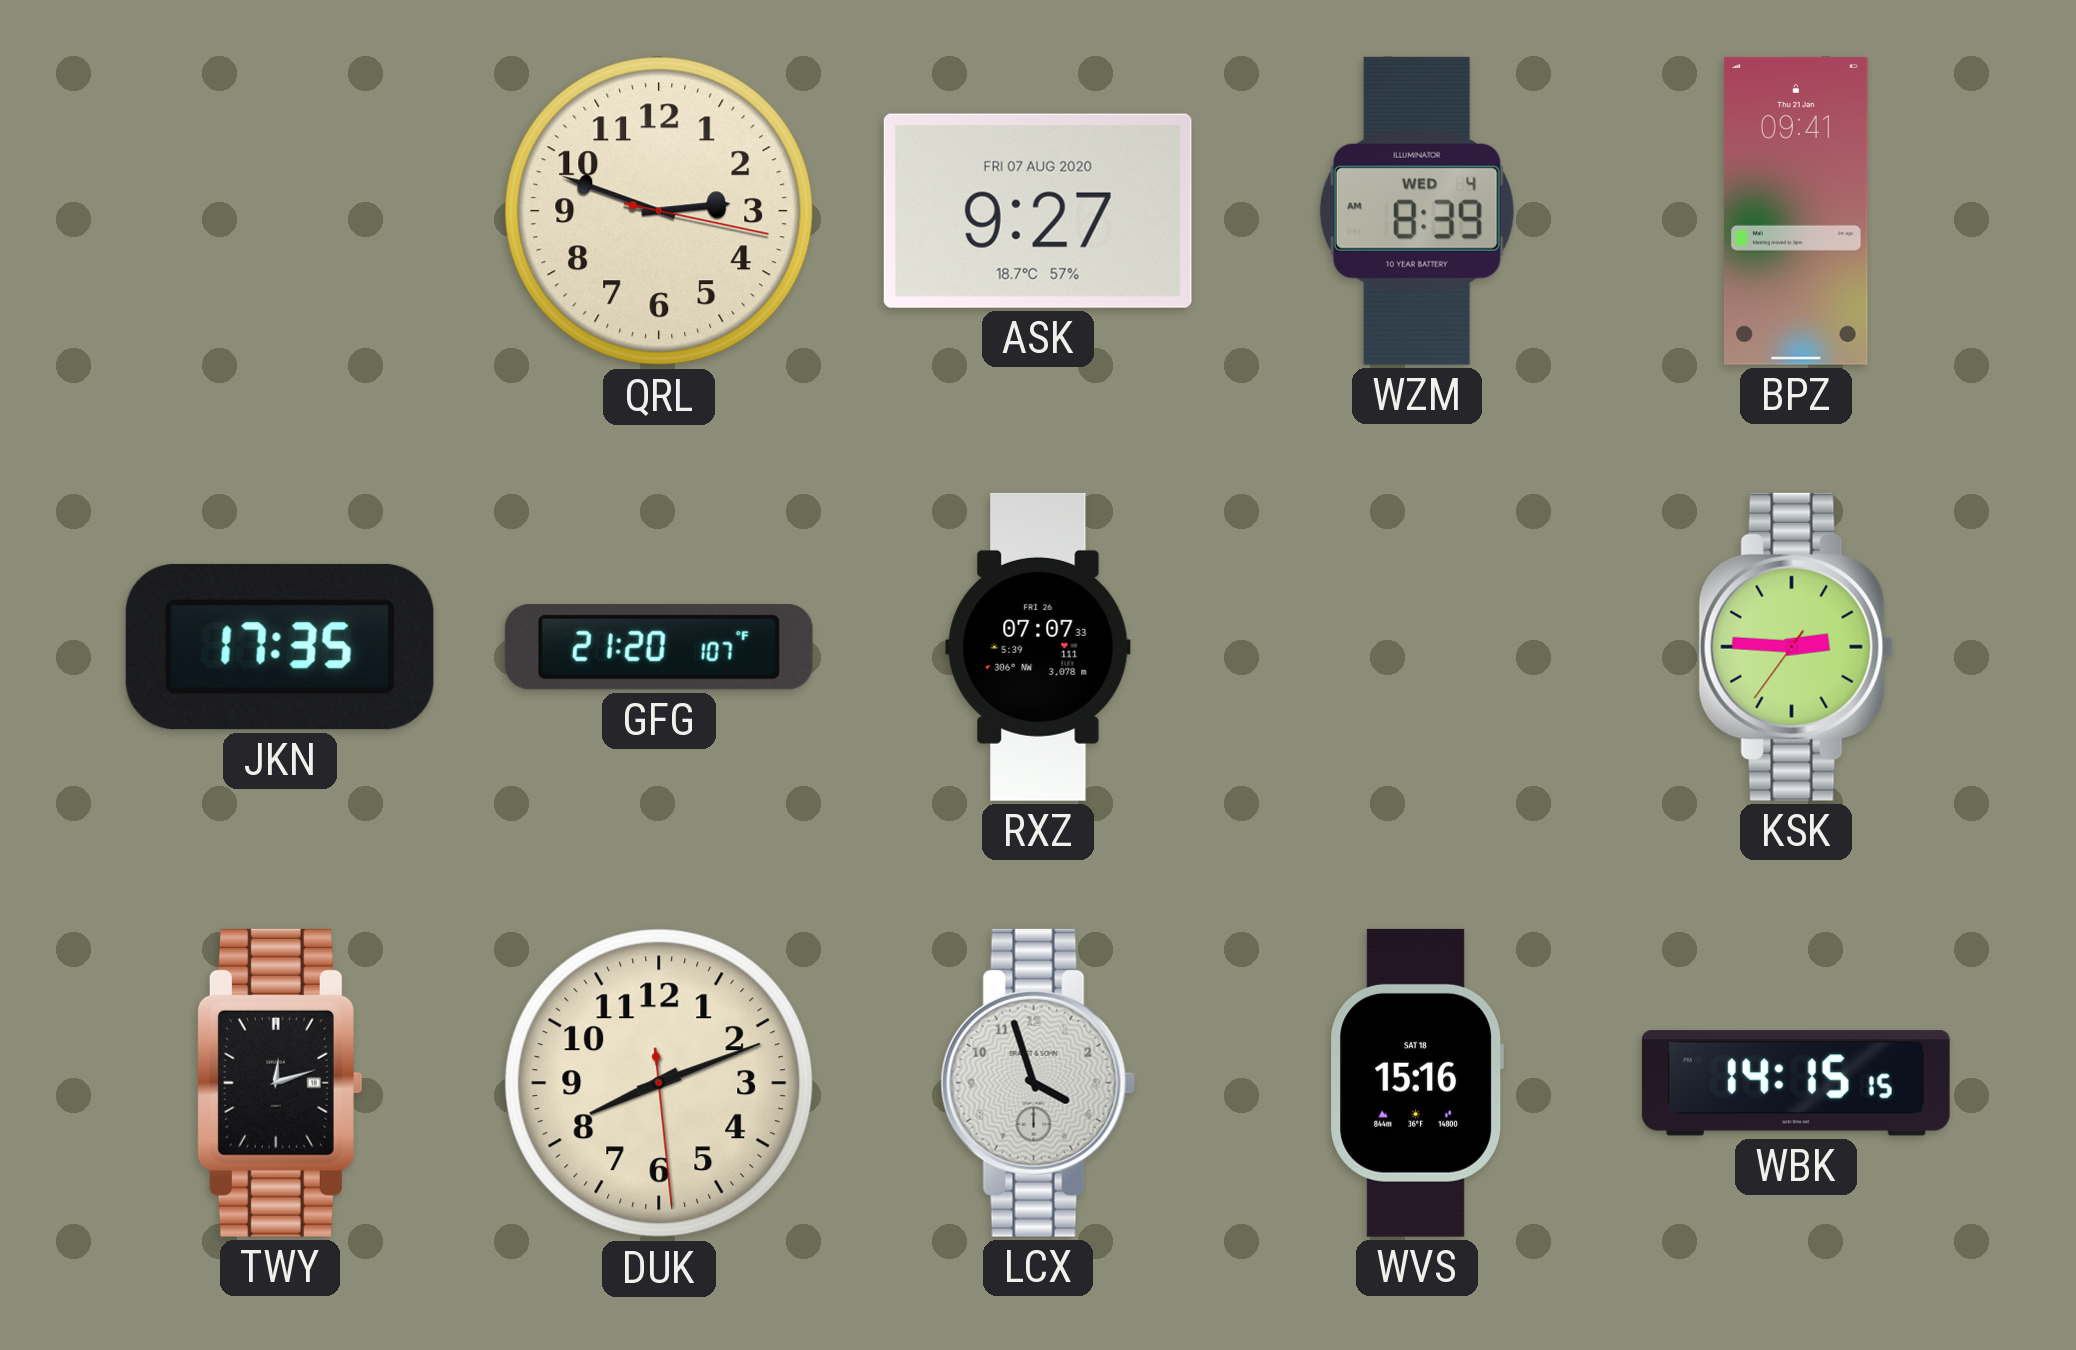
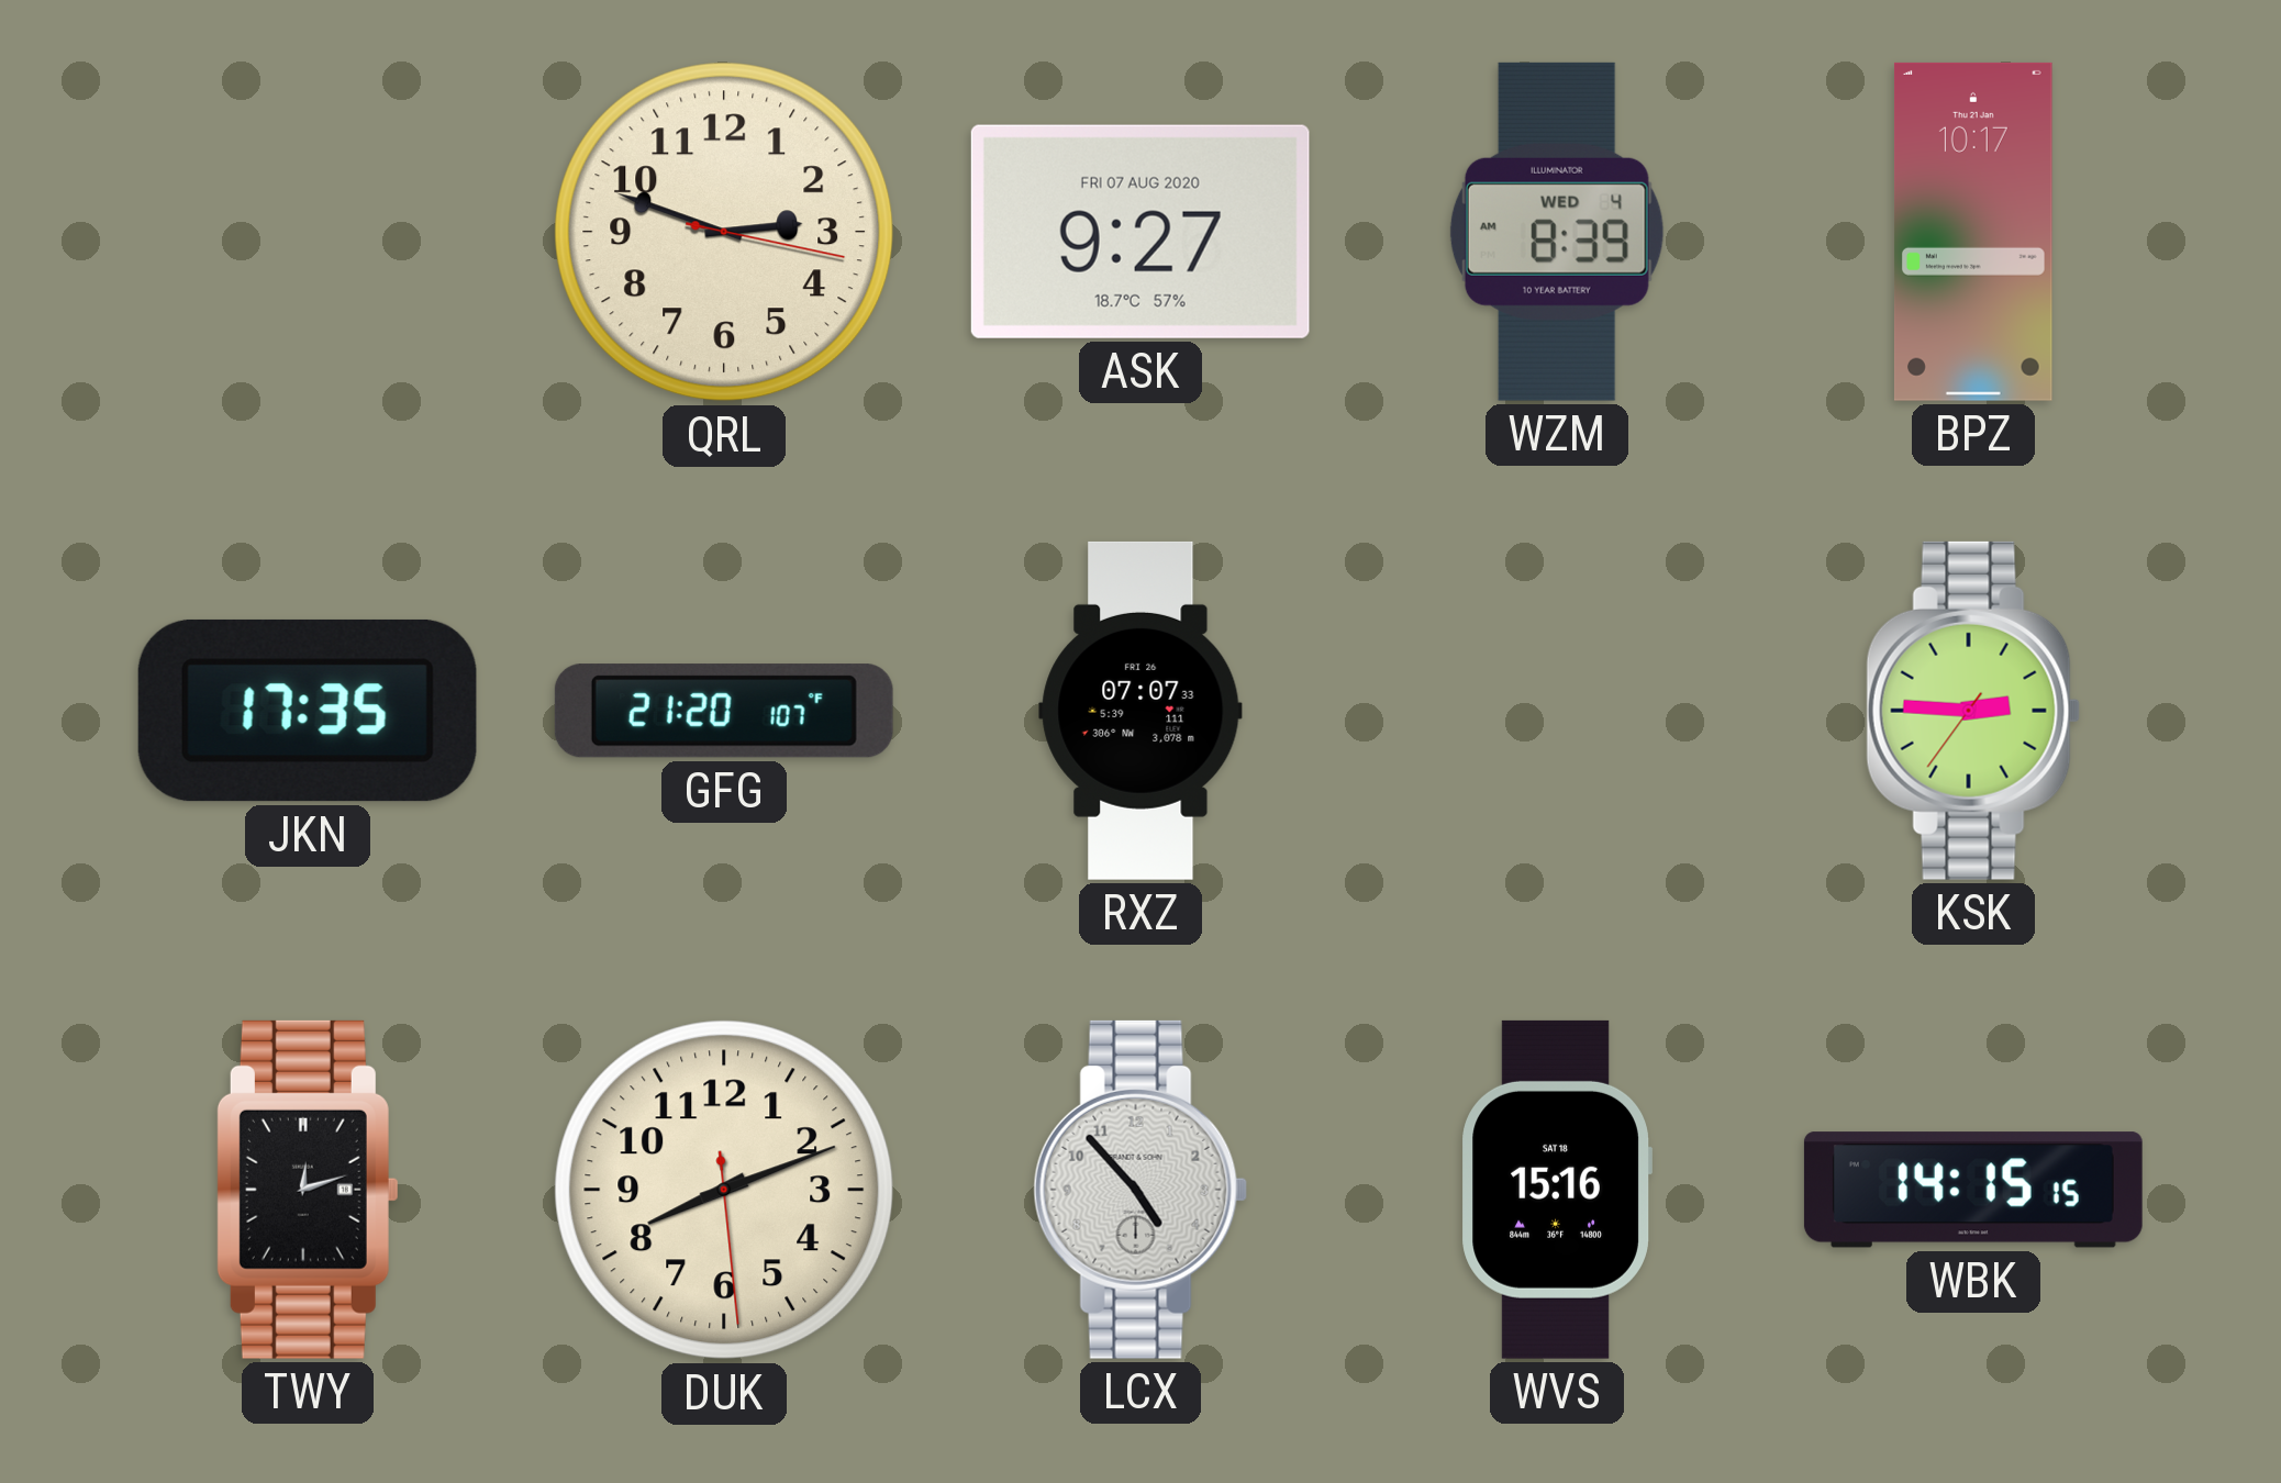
BPZ: 09:41 -> 10:17 (1973, 232)
LCX: 3:57 -> 4:53 (1140, 1190)
